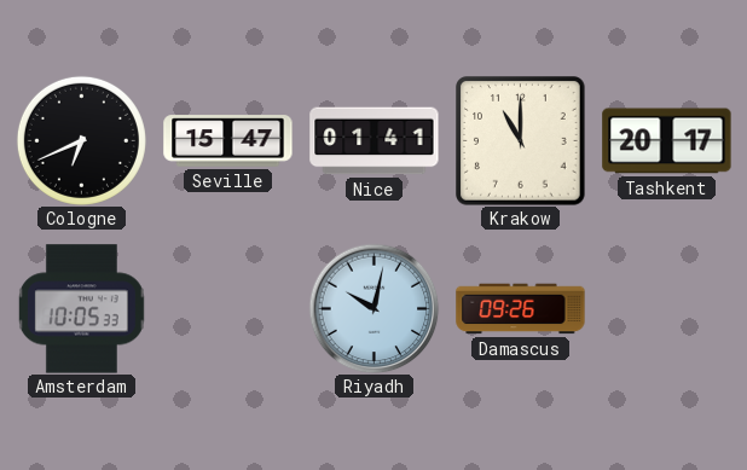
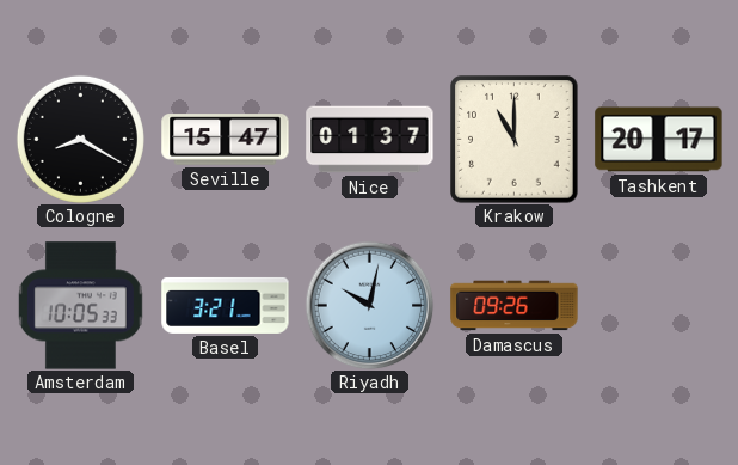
Cologne: 6:41 -> 8:20 (80, 139)
Nice: 01:41 -> 01:37 (370, 140)
Basel: none -> 3:21 (226, 305)
